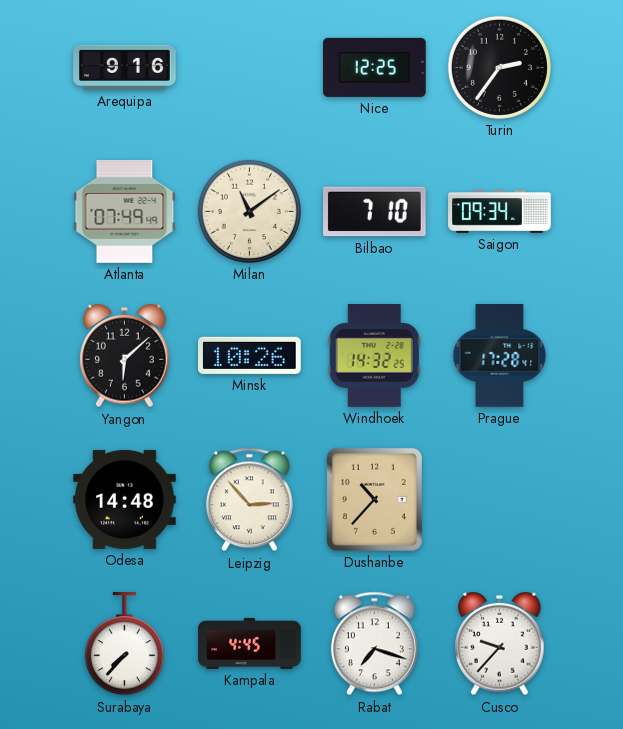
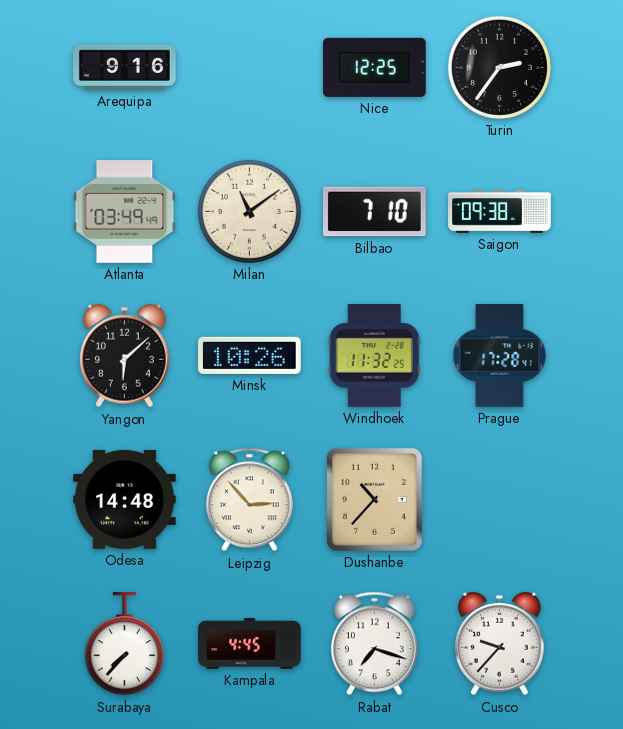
Atlanta: 07:49 -> 03:49 (125, 212)
Saigon: 09:34 -> 09:38 (500, 212)
Windhoek: 14:32 -> 11:32 (374, 356)
